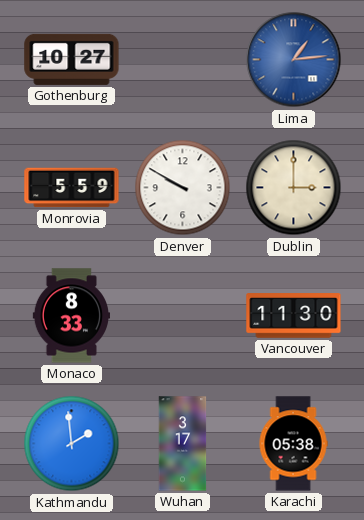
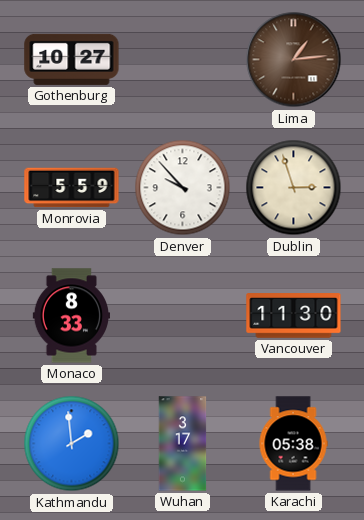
Lima dial: blue -> brown (294, 60)
Denver: 9:50 -> 9:53 (183, 188)
Dublin: 3:00 -> 2:57 (294, 188)
